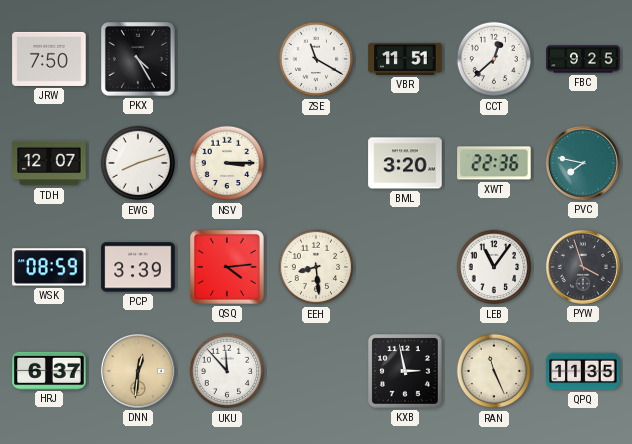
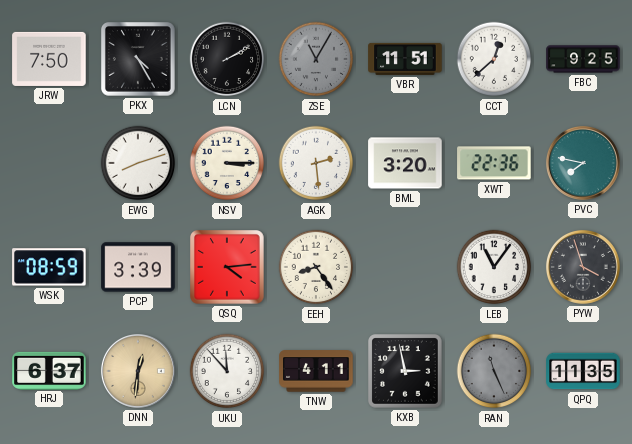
LCN: none -> 2:10 (227, 59)
ZSE: 11:20 -> 11:05 (316, 59)
ZSE dial: white -> grey (316, 59)
TDH: 12:07 -> none (49, 163)
AGK: none -> 2:29 (316, 163)
EEH: 8:29 -> 8:24 (316, 267)
TNW: none -> 4:11 (316, 371)
RAN dial: cream -> grey (494, 371)
